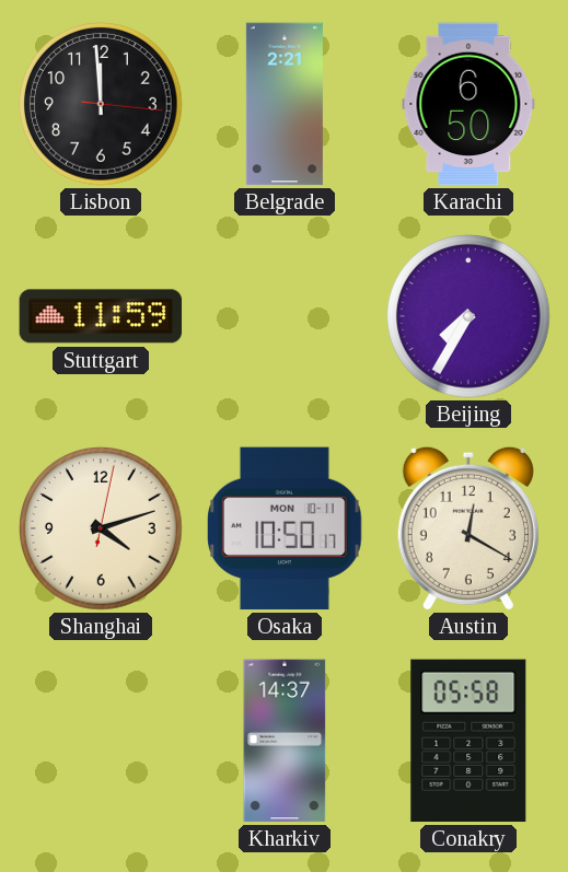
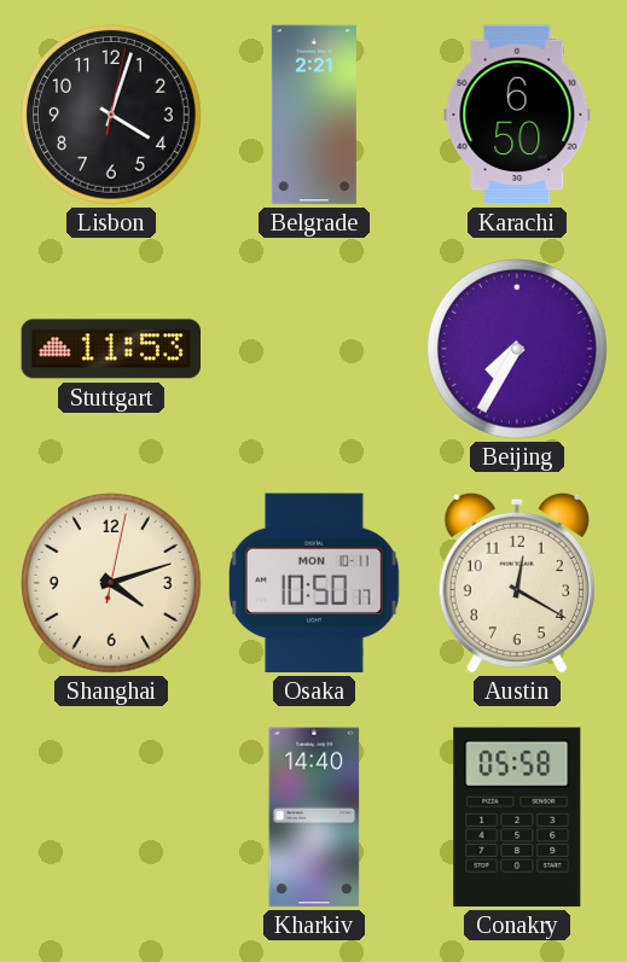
Lisbon: 11:59 -> 4:03 (112, 116)
Stuttgart: 11:59 -> 11:53 (111, 349)
Kharkiv: 14:37 -> 14:40 (314, 817)
